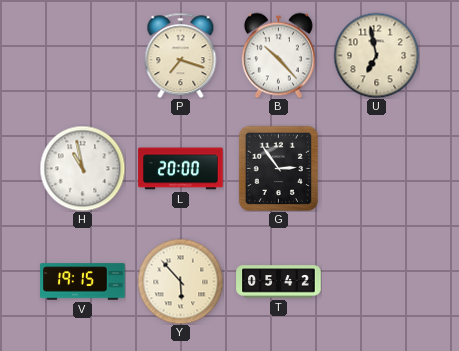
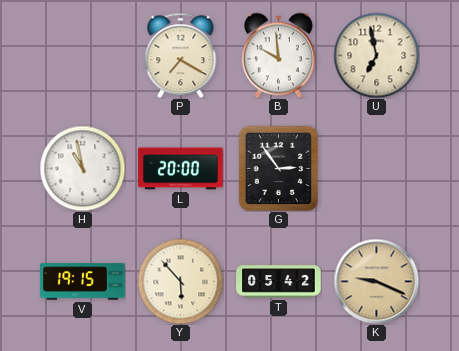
P: 7:18 -> 7:20 (181, 55)
B: 10:23 -> 9:59 (278, 55)
K: none -> 9:19 (376, 281)
